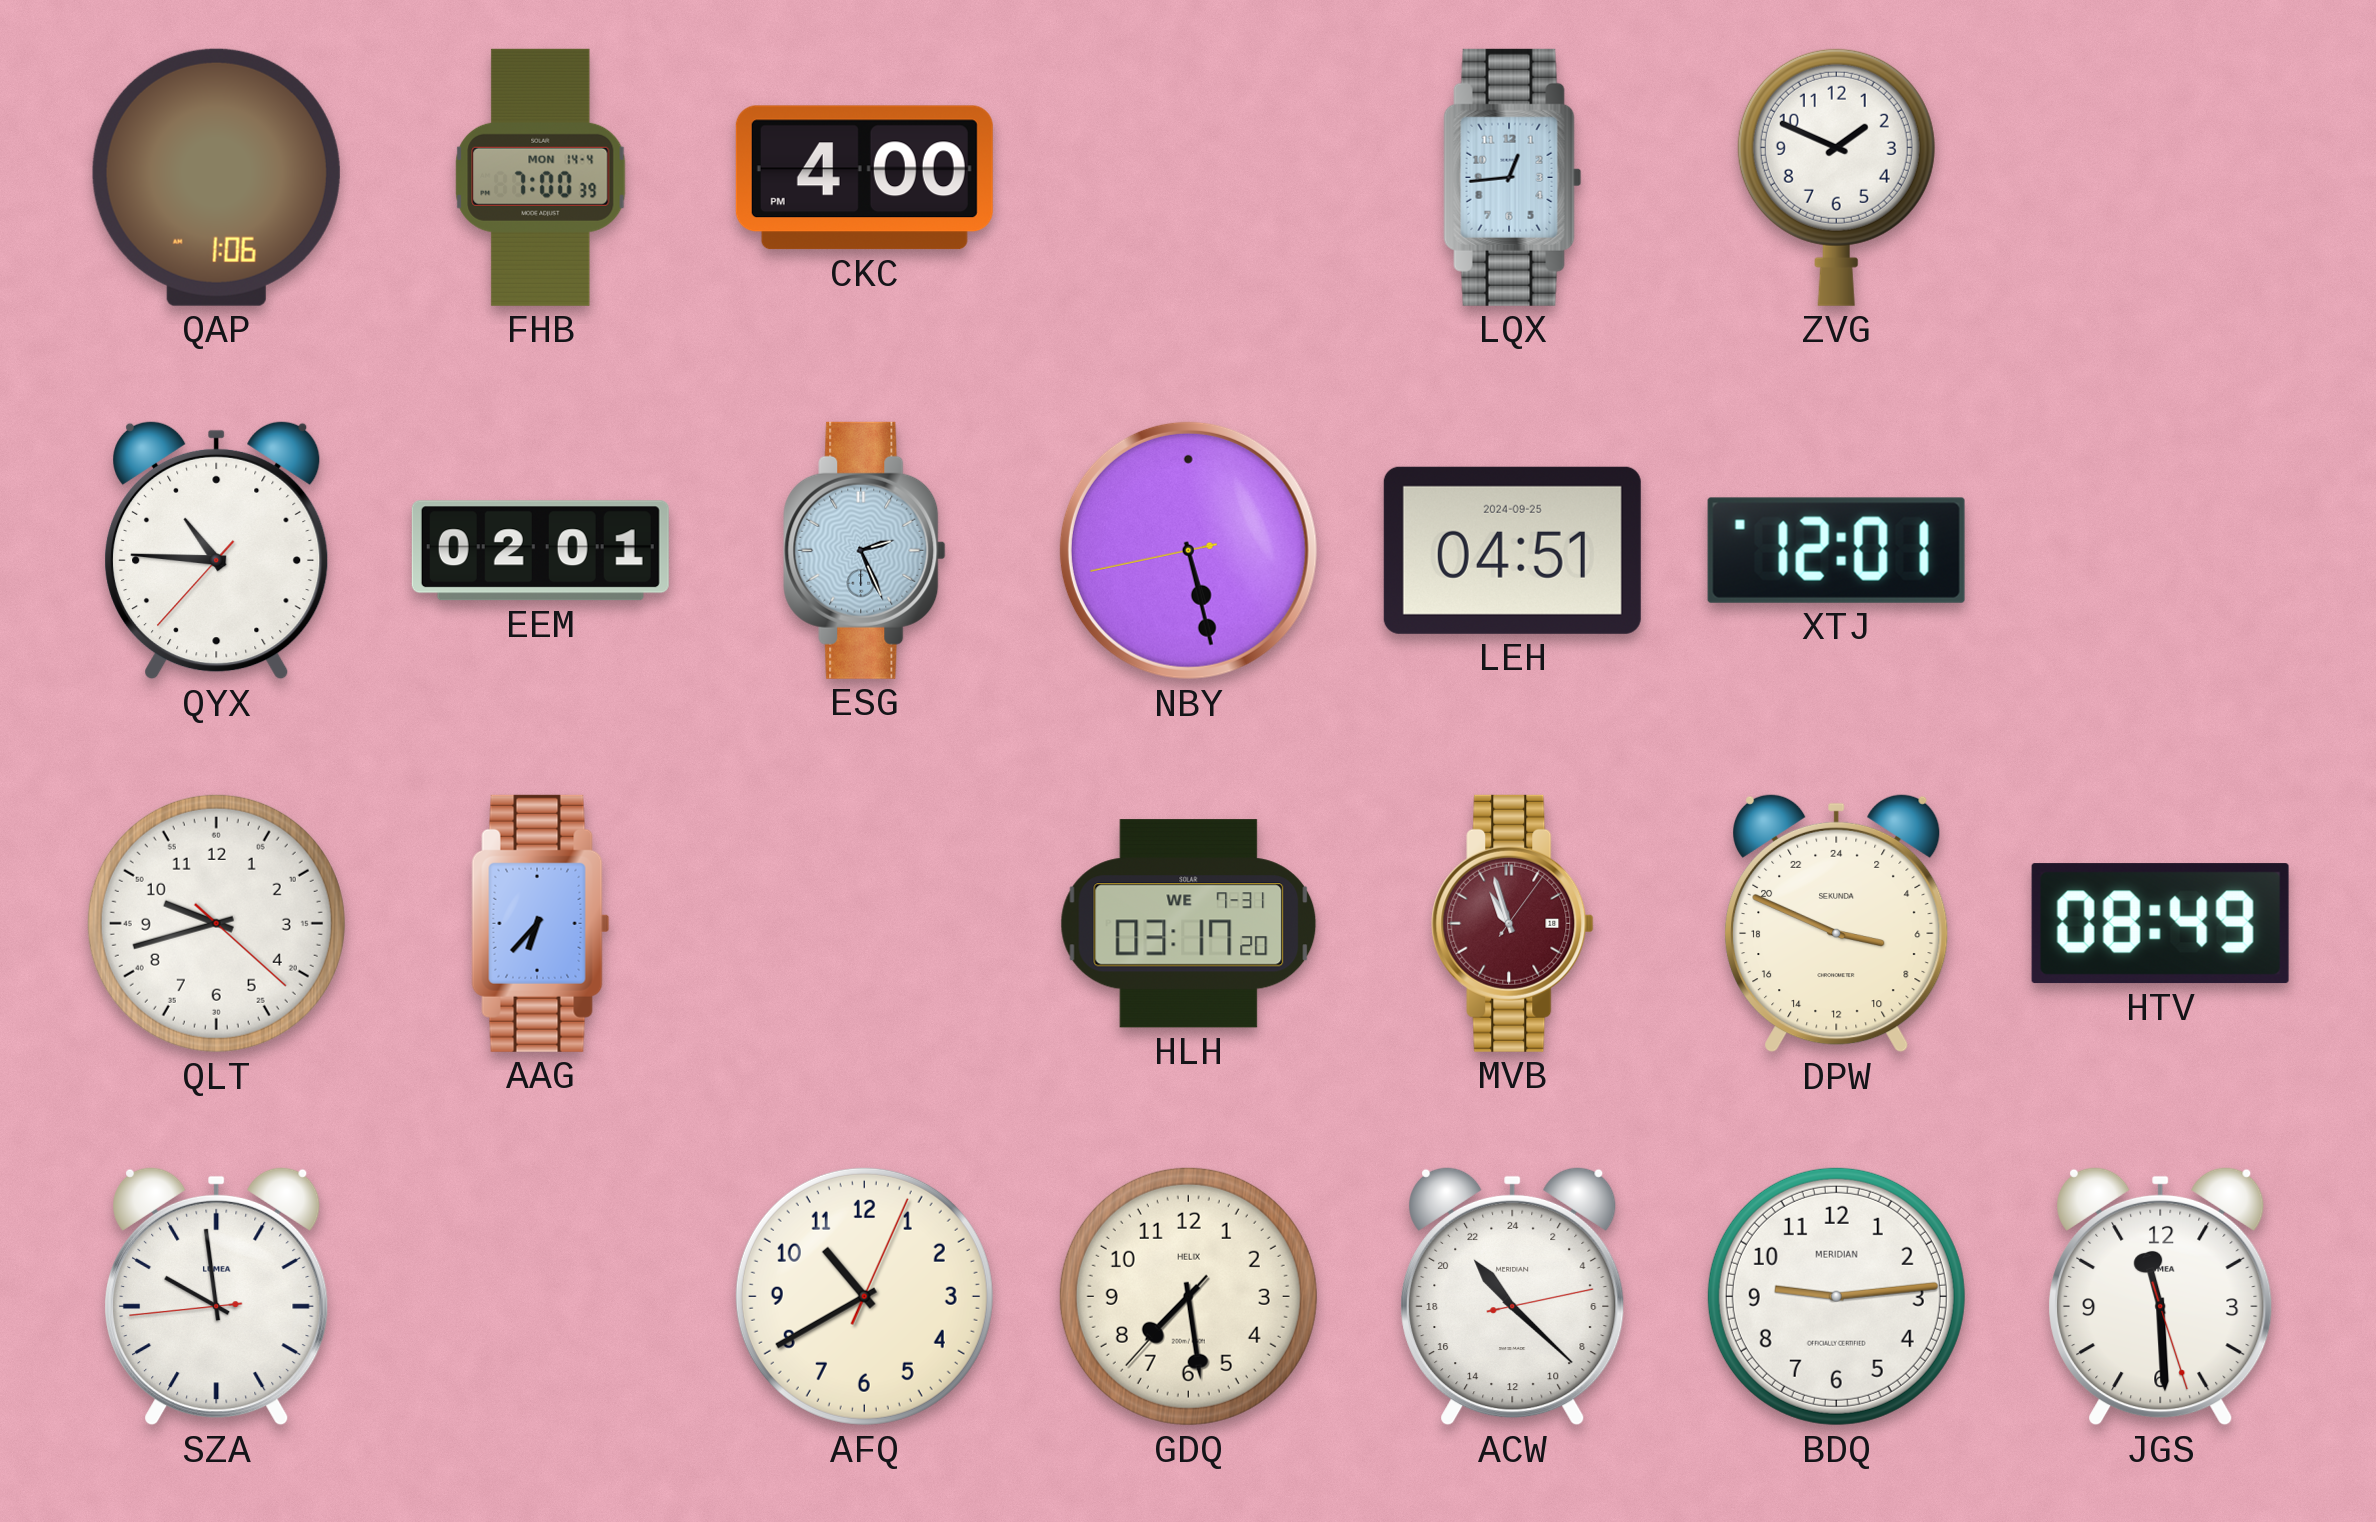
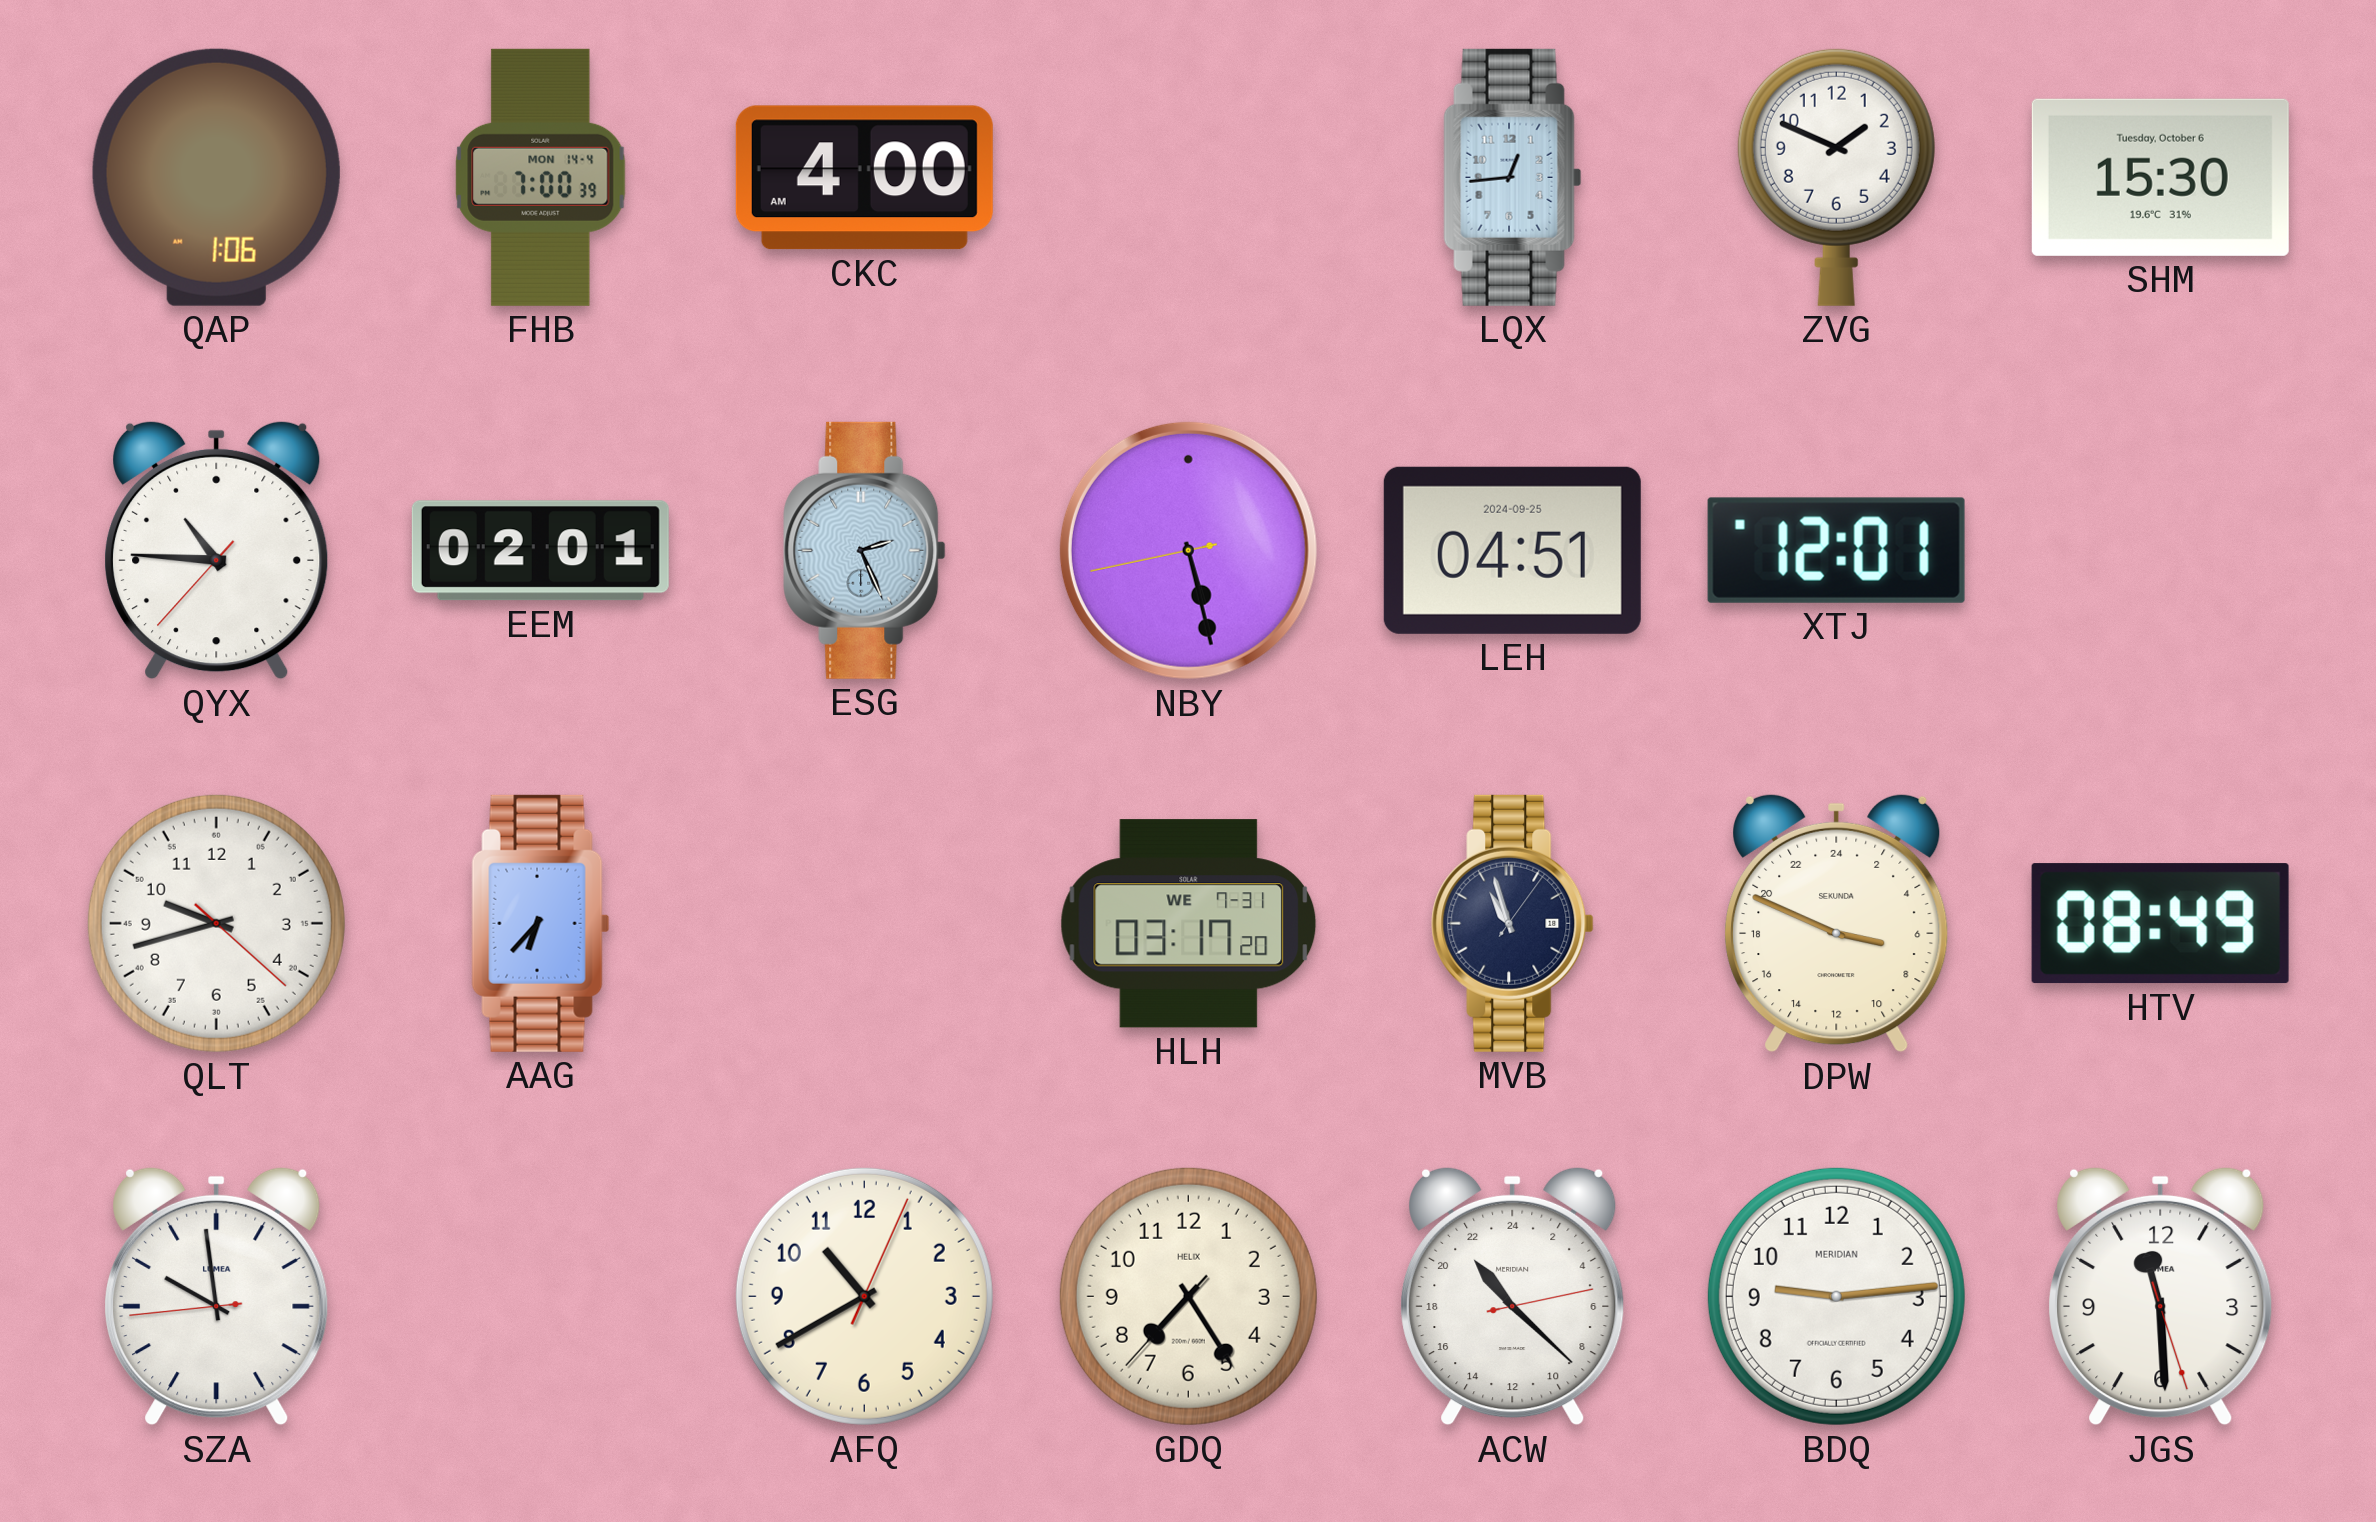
CKC: 4:00 PM -> 4:00 AM (864, 178)
SHM: none -> 15:30 (2160, 177)
MVB dial: burgundy -> navy (1513, 923)
GDQ: 7:28 -> 7:24 (1188, 1296)
